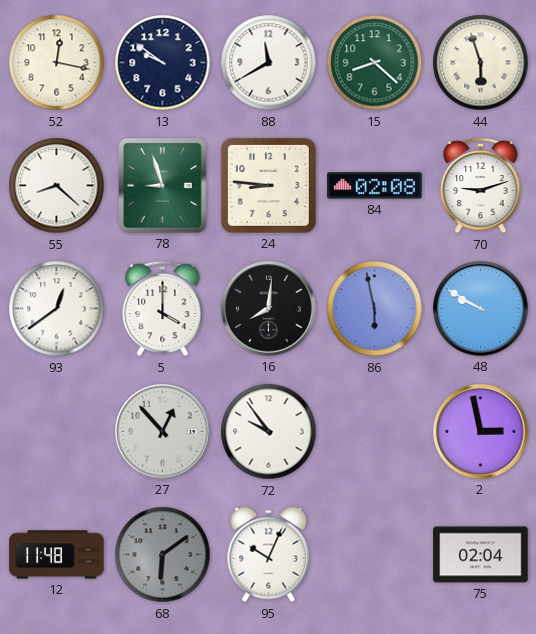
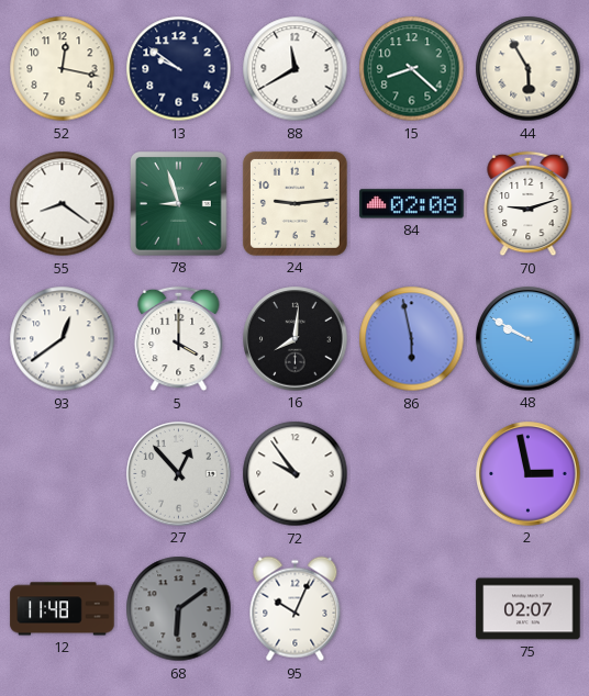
44: 5:57 -> 5:55 (529, 69)
55: 8:22 -> 8:21 (63, 204)
24: 8:46 -> 9:14 (294, 203)
75: 02:04 -> 02:07 (529, 609)
